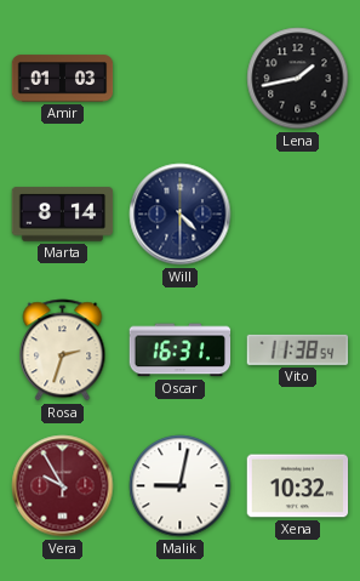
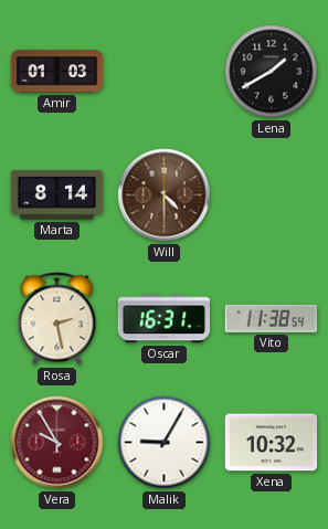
Lena: 1:43 -> 1:40 (272, 72)
Will dial: navy -> brown (165, 195)
Rosa: 2:33 -> 2:28 (57, 319)
Malik: 9:02 -> 9:05 (165, 443)
